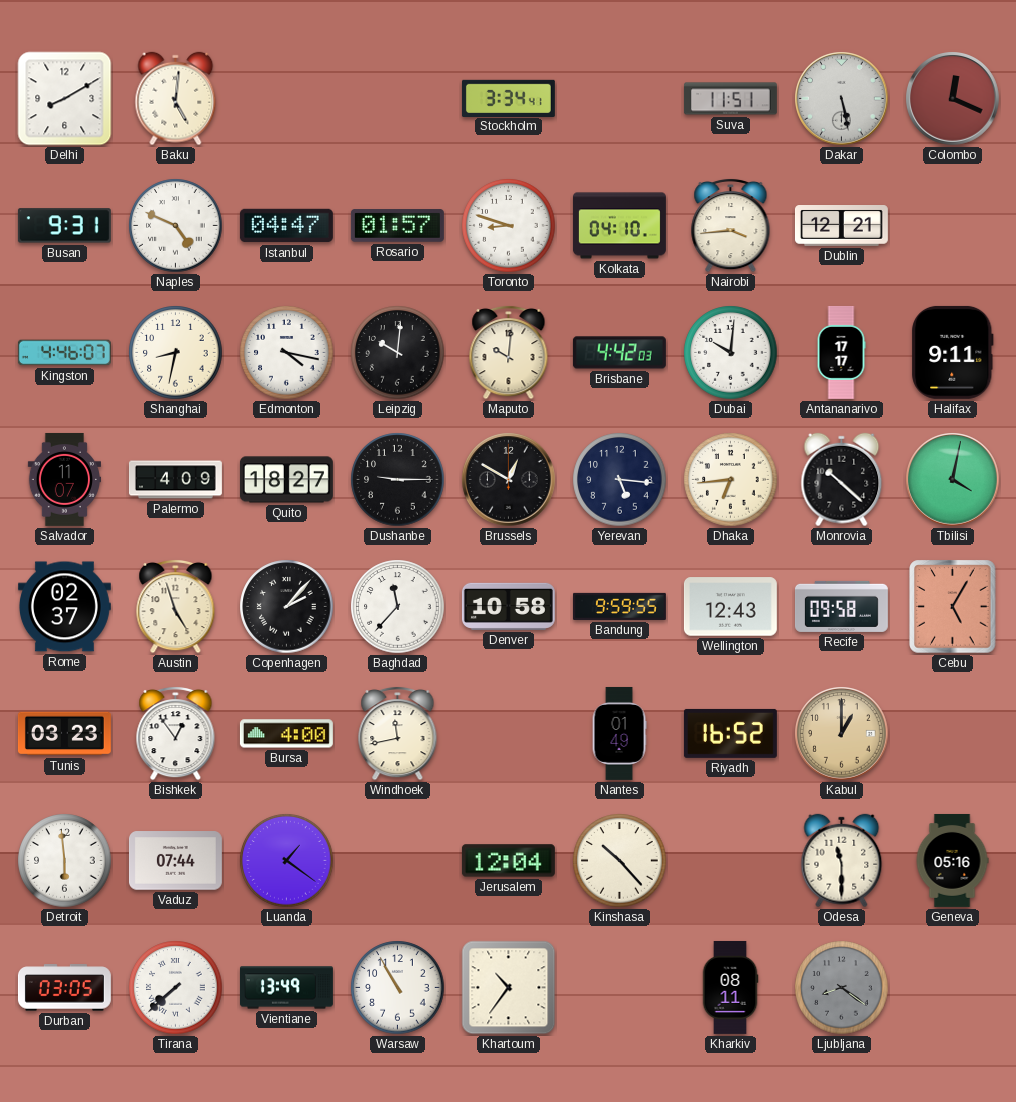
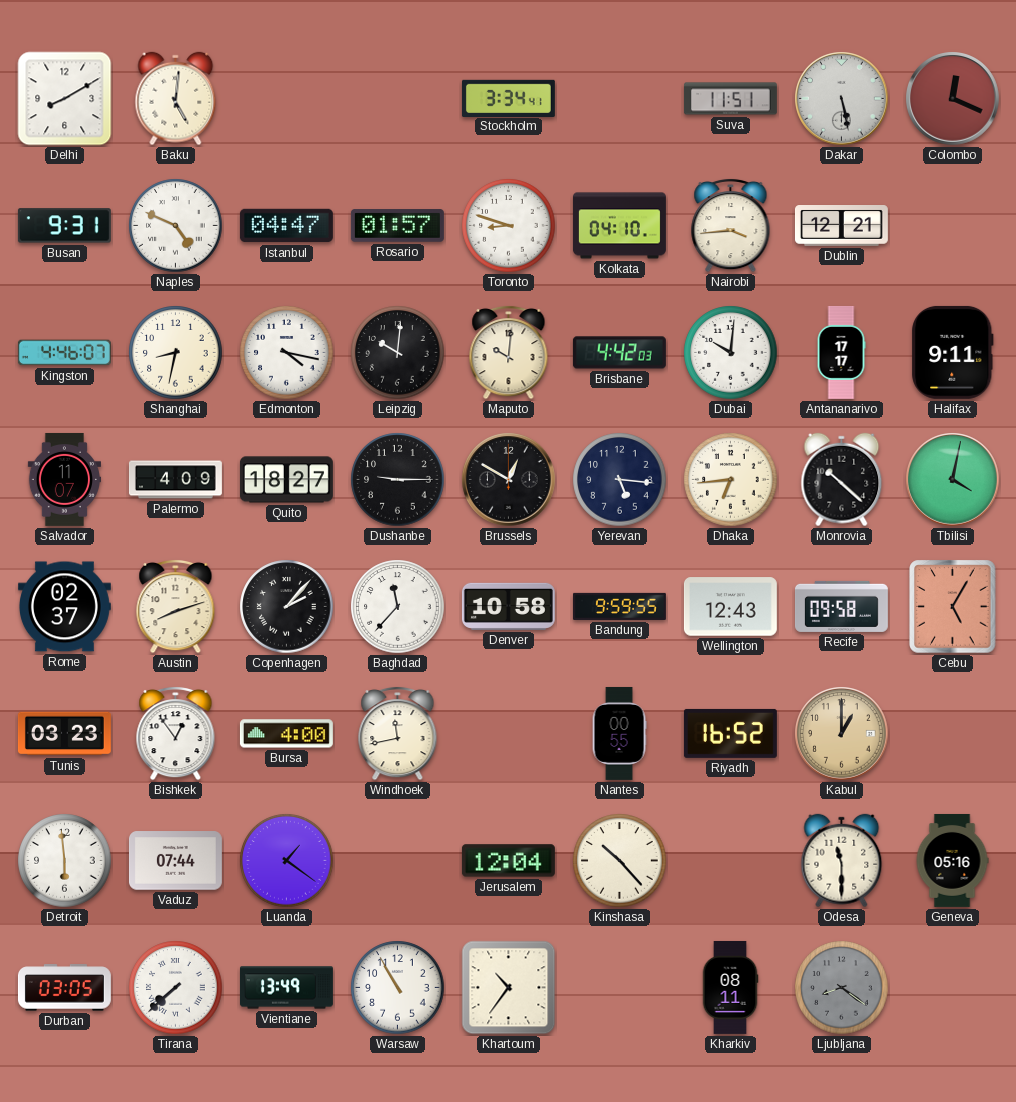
Austin: 4:57 -> 8:12 (176, 606)
Nantes: 01:49 -> 00:55 (619, 733)
